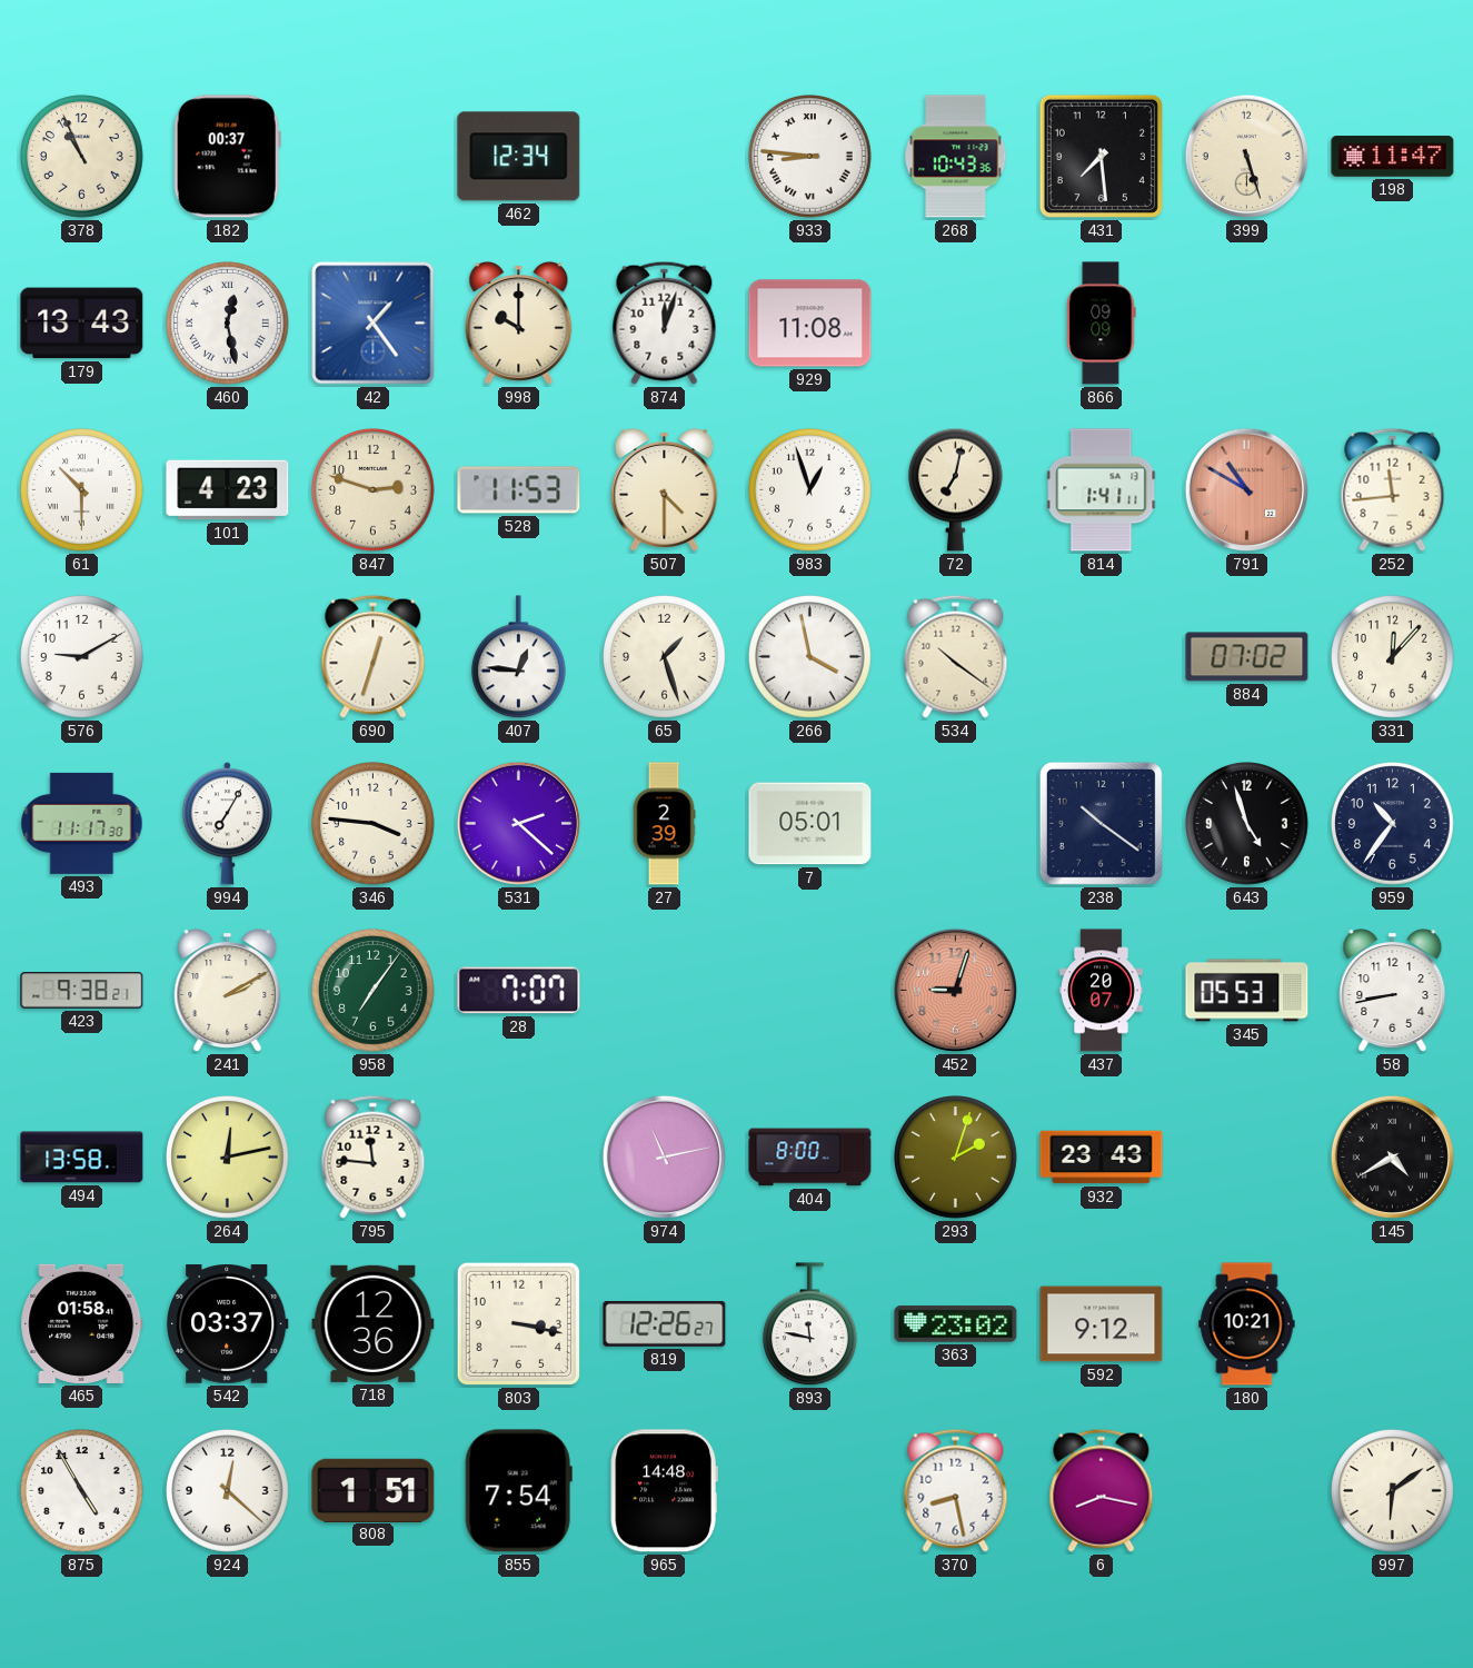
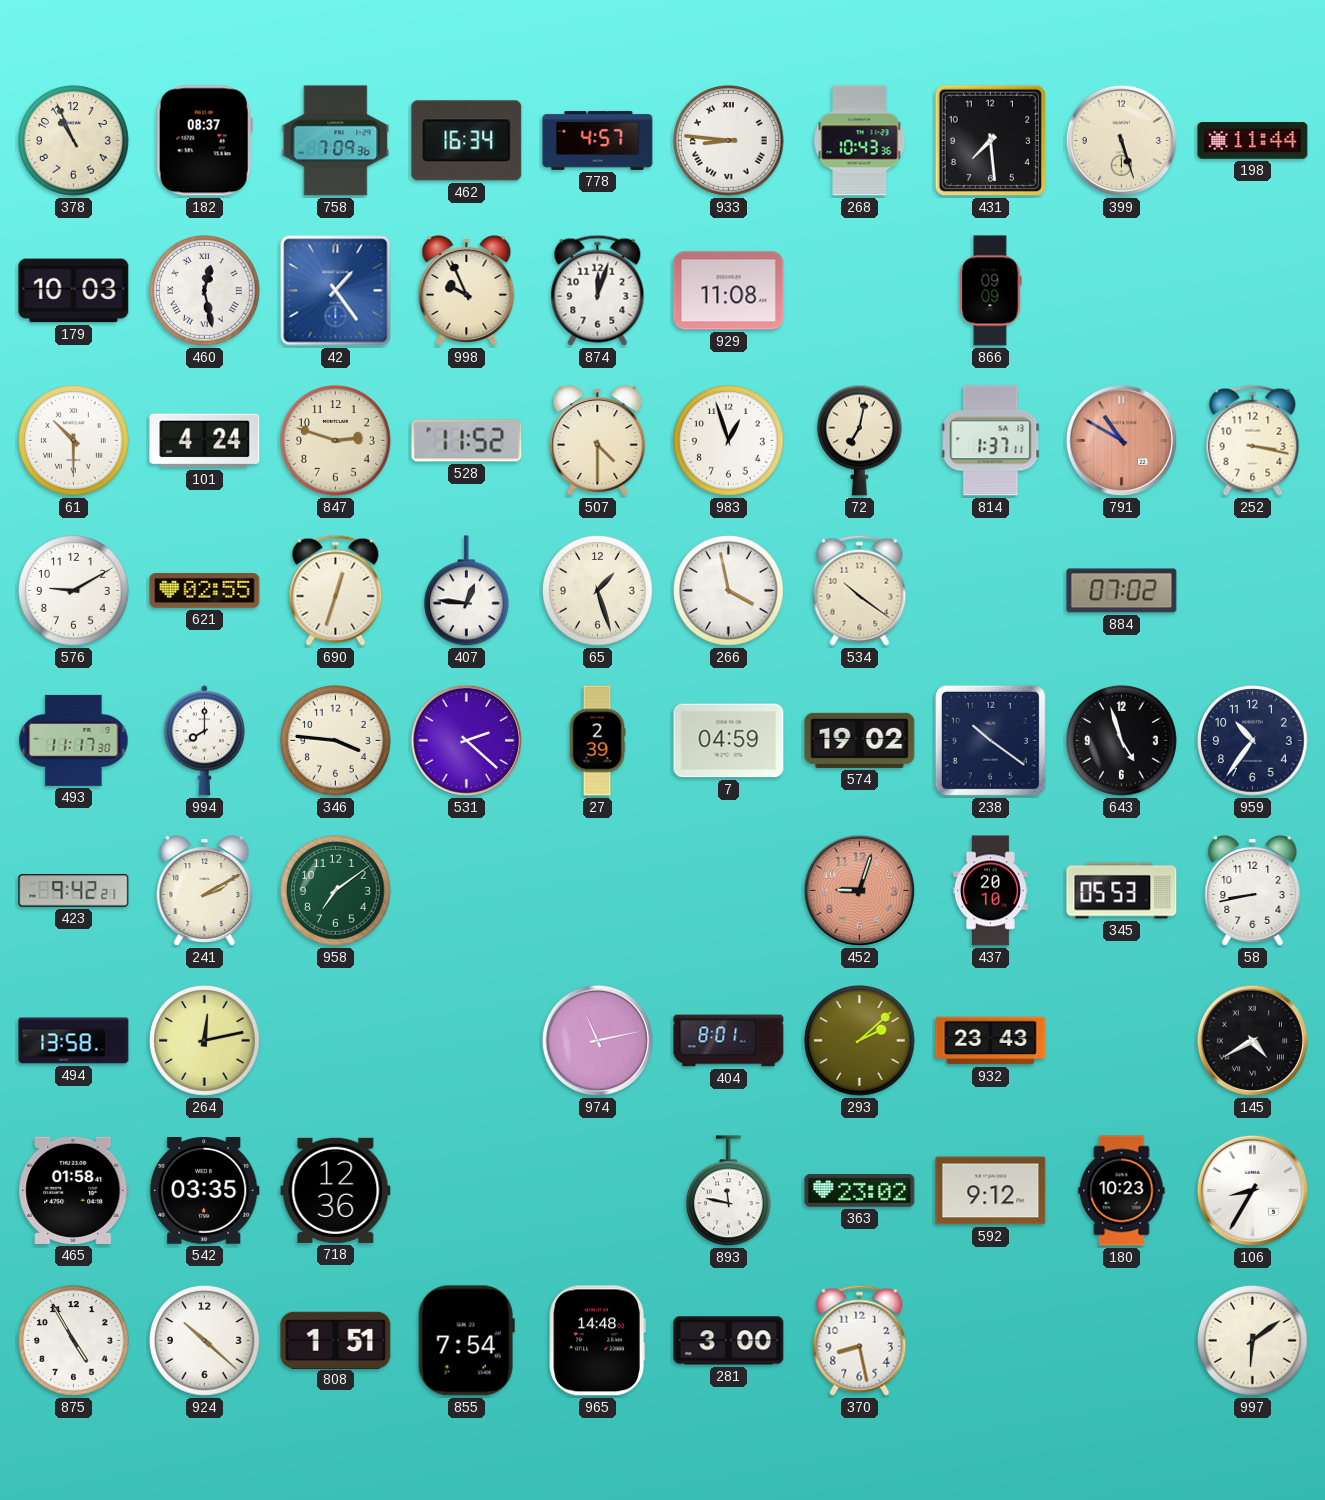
182: 00:37 -> 08:37 (204, 141)
758: none -> 7:09 (336, 141)
462: 12:34 -> 16:34 (467, 141)
778: none -> 4:57 (598, 140)
198: 11:47 -> 11:44 (1253, 141)
179: 13:43 -> 10:03 (74, 291)
998: 10:00 -> 9:56 (467, 291)
101: 4:23 -> 4:24 (205, 441)
528: 11:53 -> 11:52 (467, 441)
814: 1:41 -> 1:37 (991, 441)
252: 11:44 -> 3:17 (1253, 440)
621: none -> 02:55 (205, 591)
331: 12:07 -> none (1393, 657)
994: 7:05 -> 8:00 (204, 741)
7: 05:01 -> 04:59 (729, 741)
574: none -> 19:02 (860, 740)
423: 9:38 -> 9:42 (74, 891)
958: 7:06 -> 7:09 (336, 891)
28: 7:07 -> none (519, 991)
437: 20:07 -> 20:10 (991, 891)
795: 11:46 -> none (374, 1156)
404: 8:00 -> 8:01 (729, 1041)
293: 2:03 -> 2:08 (860, 1041)
542: 03:37 -> 03:35 (204, 1191)
803: 3:17 -> none (518, 1323)
819: 12:26 -> none (665, 1324)
180: 10:21 -> 10:23 (1122, 1191)
106: none -> 8:35 (1252, 1190)
924: 12:22 -> 10:22 (205, 1341)
281: none -> 3:00 (729, 1341)
6: 8:17 -> none (1102, 1490)
